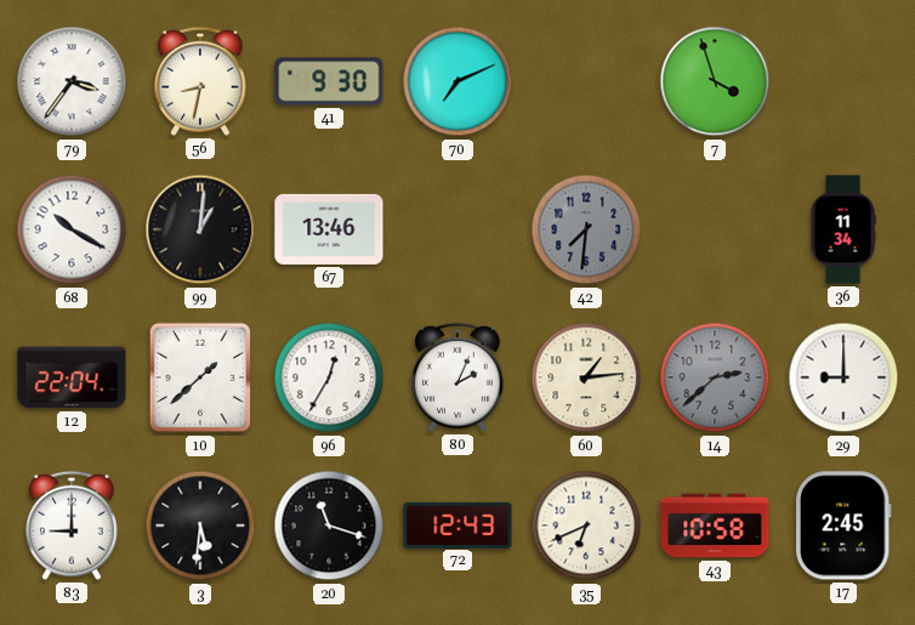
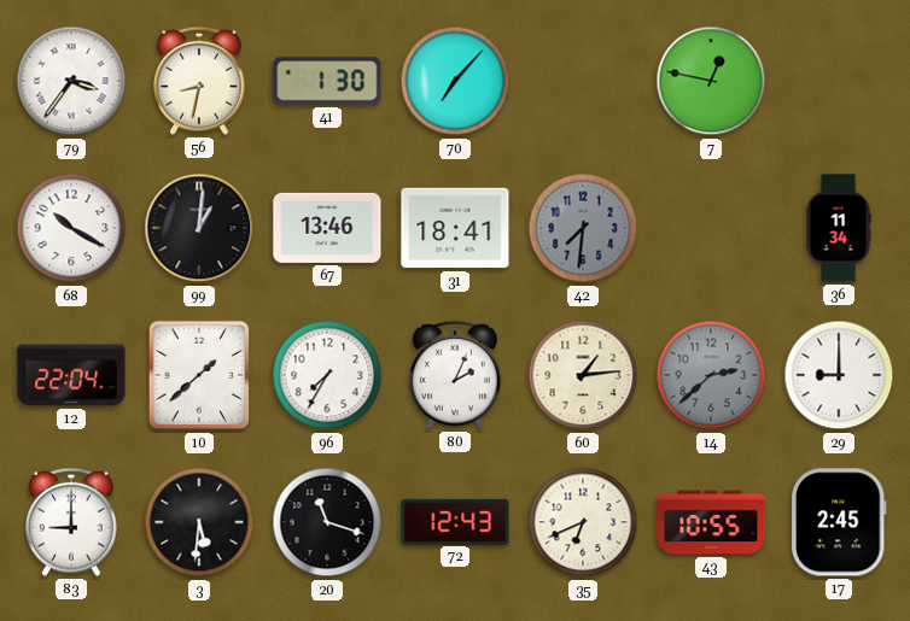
41: 9:30 -> 1:30 (327, 81)
70: 7:11 -> 7:07 (455, 81)
7: 3:57 -> 12:47 (711, 81)
31: none -> 18:41 (455, 228)
96: 12:35 -> 7:35 (327, 375)
43: 10:58 -> 10:55 (711, 522)
